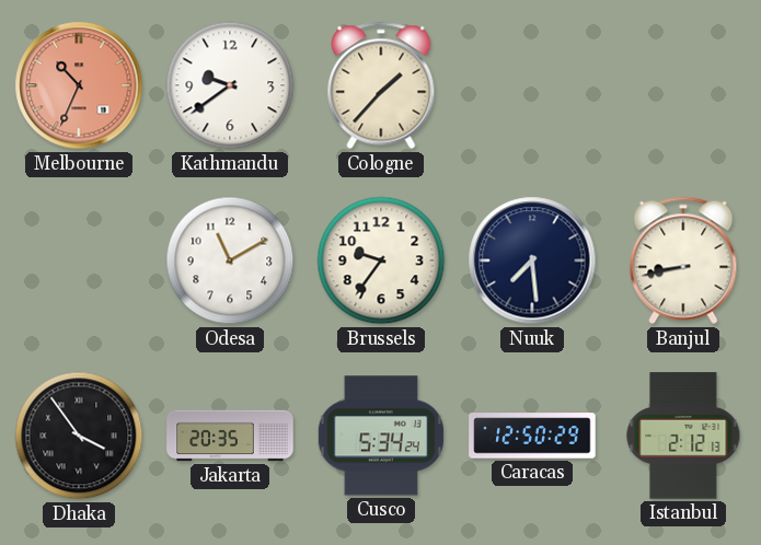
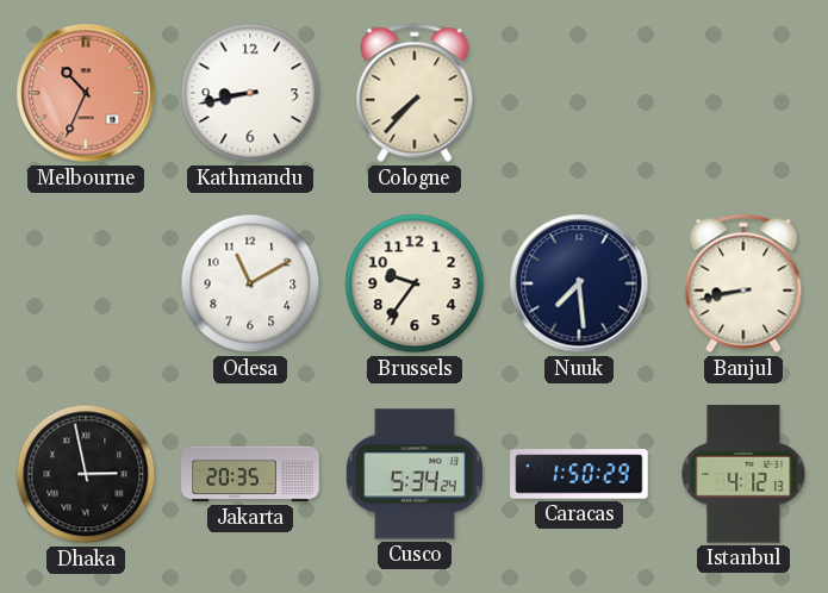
Kathmandu: 9:39 -> 8:43 (250, 93)
Cologne: 1:37 -> 7:37 (415, 93)
Dhaka: 3:54 -> 2:58 (86, 474)
Caracas: 12:50 -> 1:50 (579, 474)
Istanbul: 2:12 -> 4:12 (743, 474)
